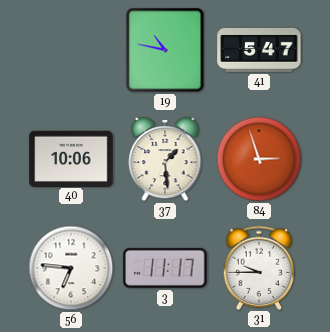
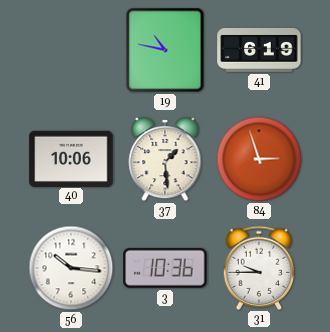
41: 5:47 -> 6:19 (259, 50)
56: 6:46 -> 10:16 (71, 268)
3: 11:17 -> 10:36 (165, 268)
